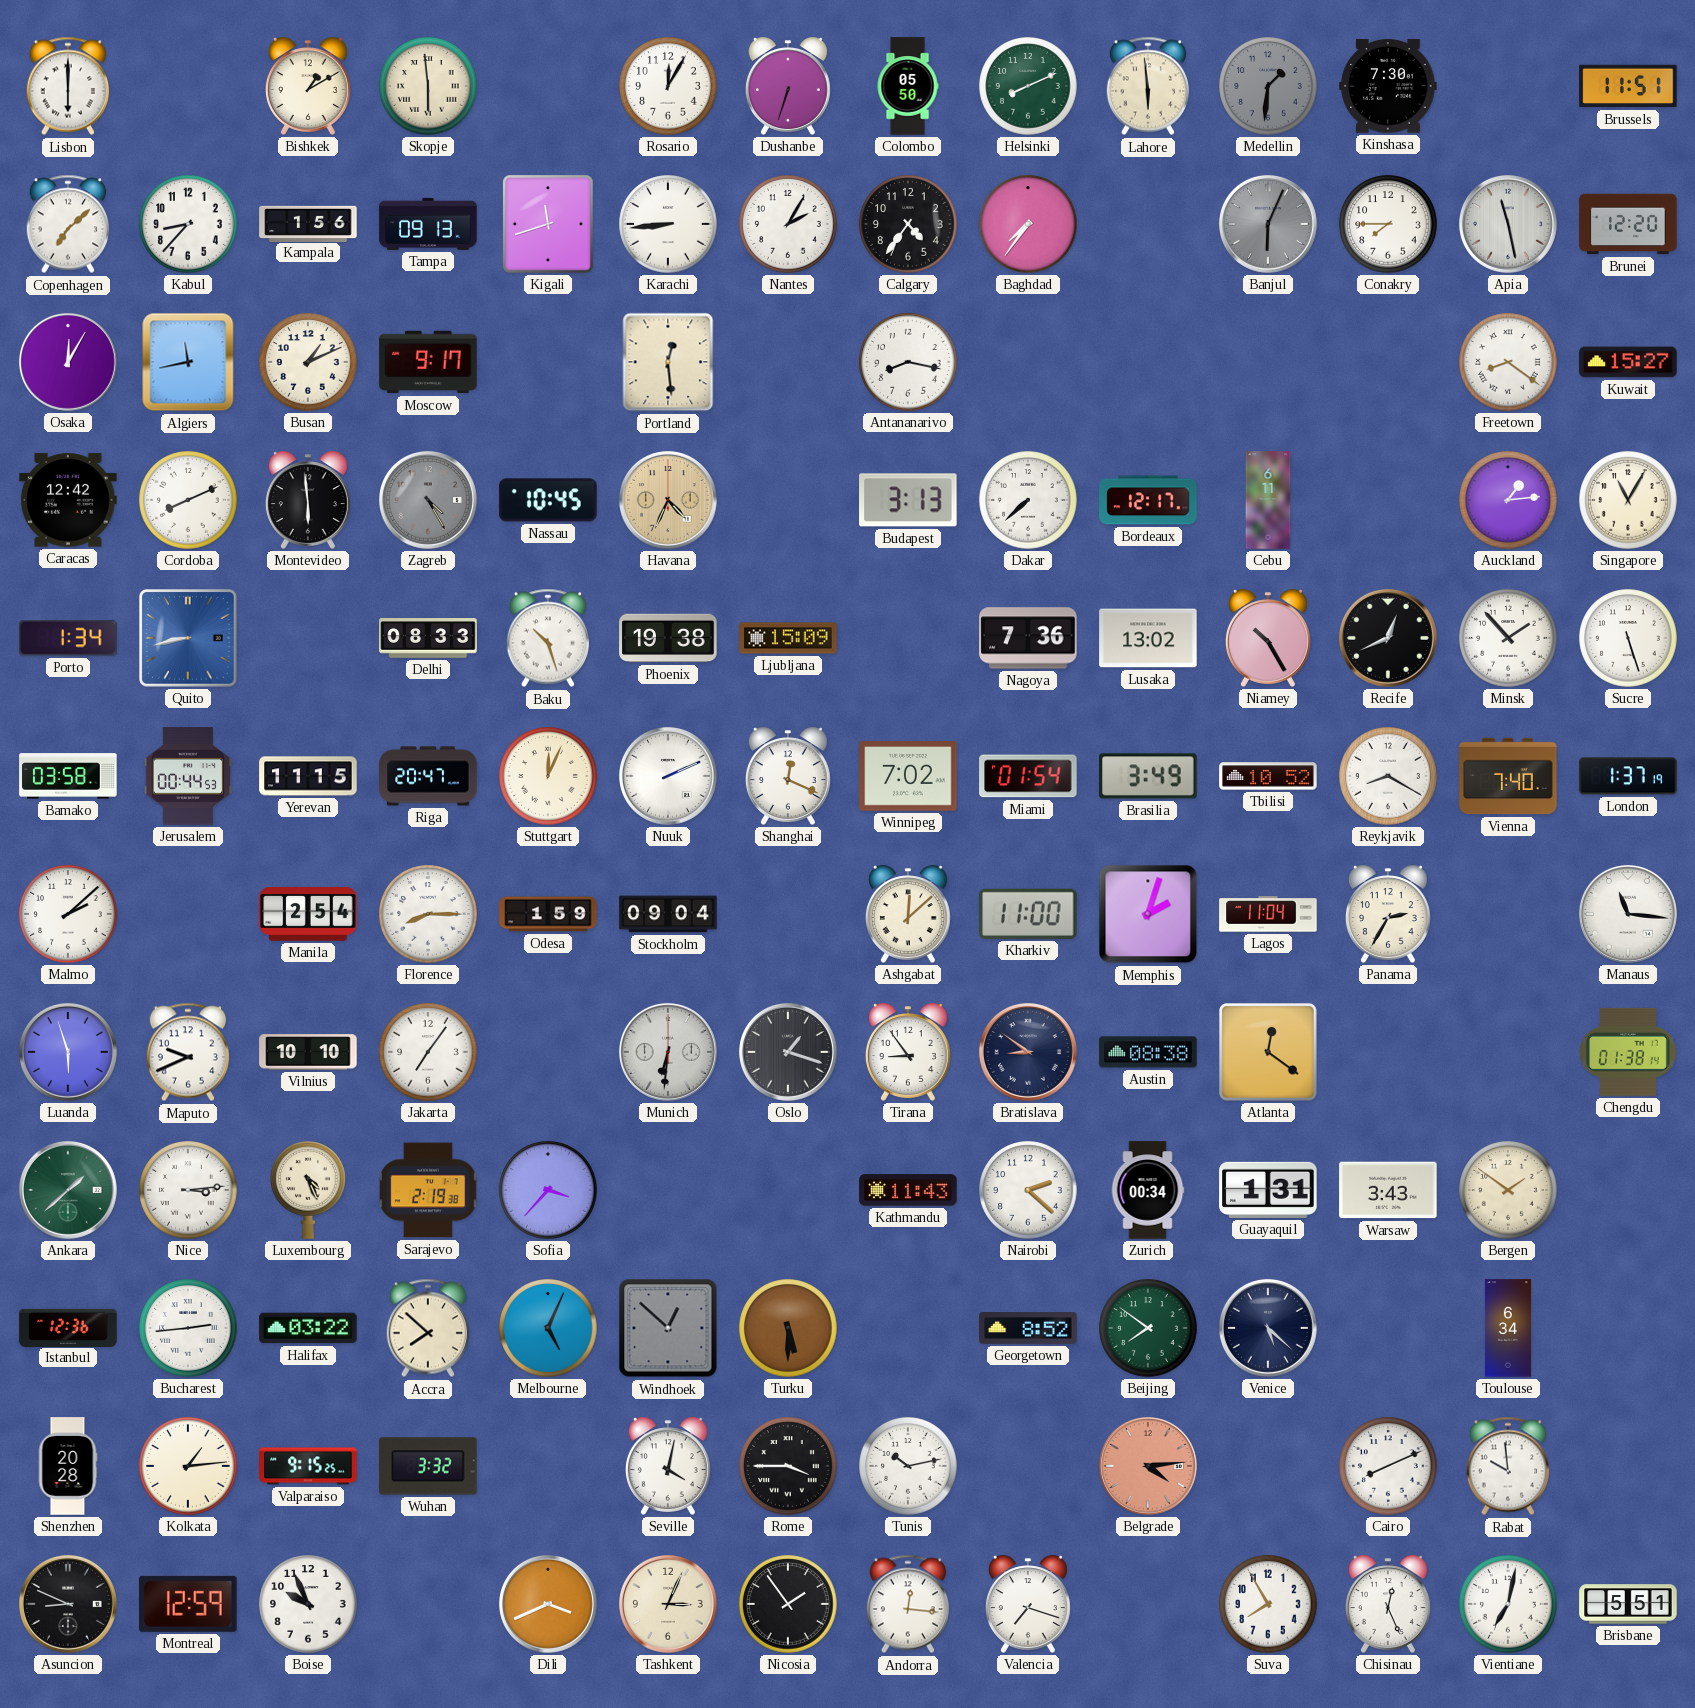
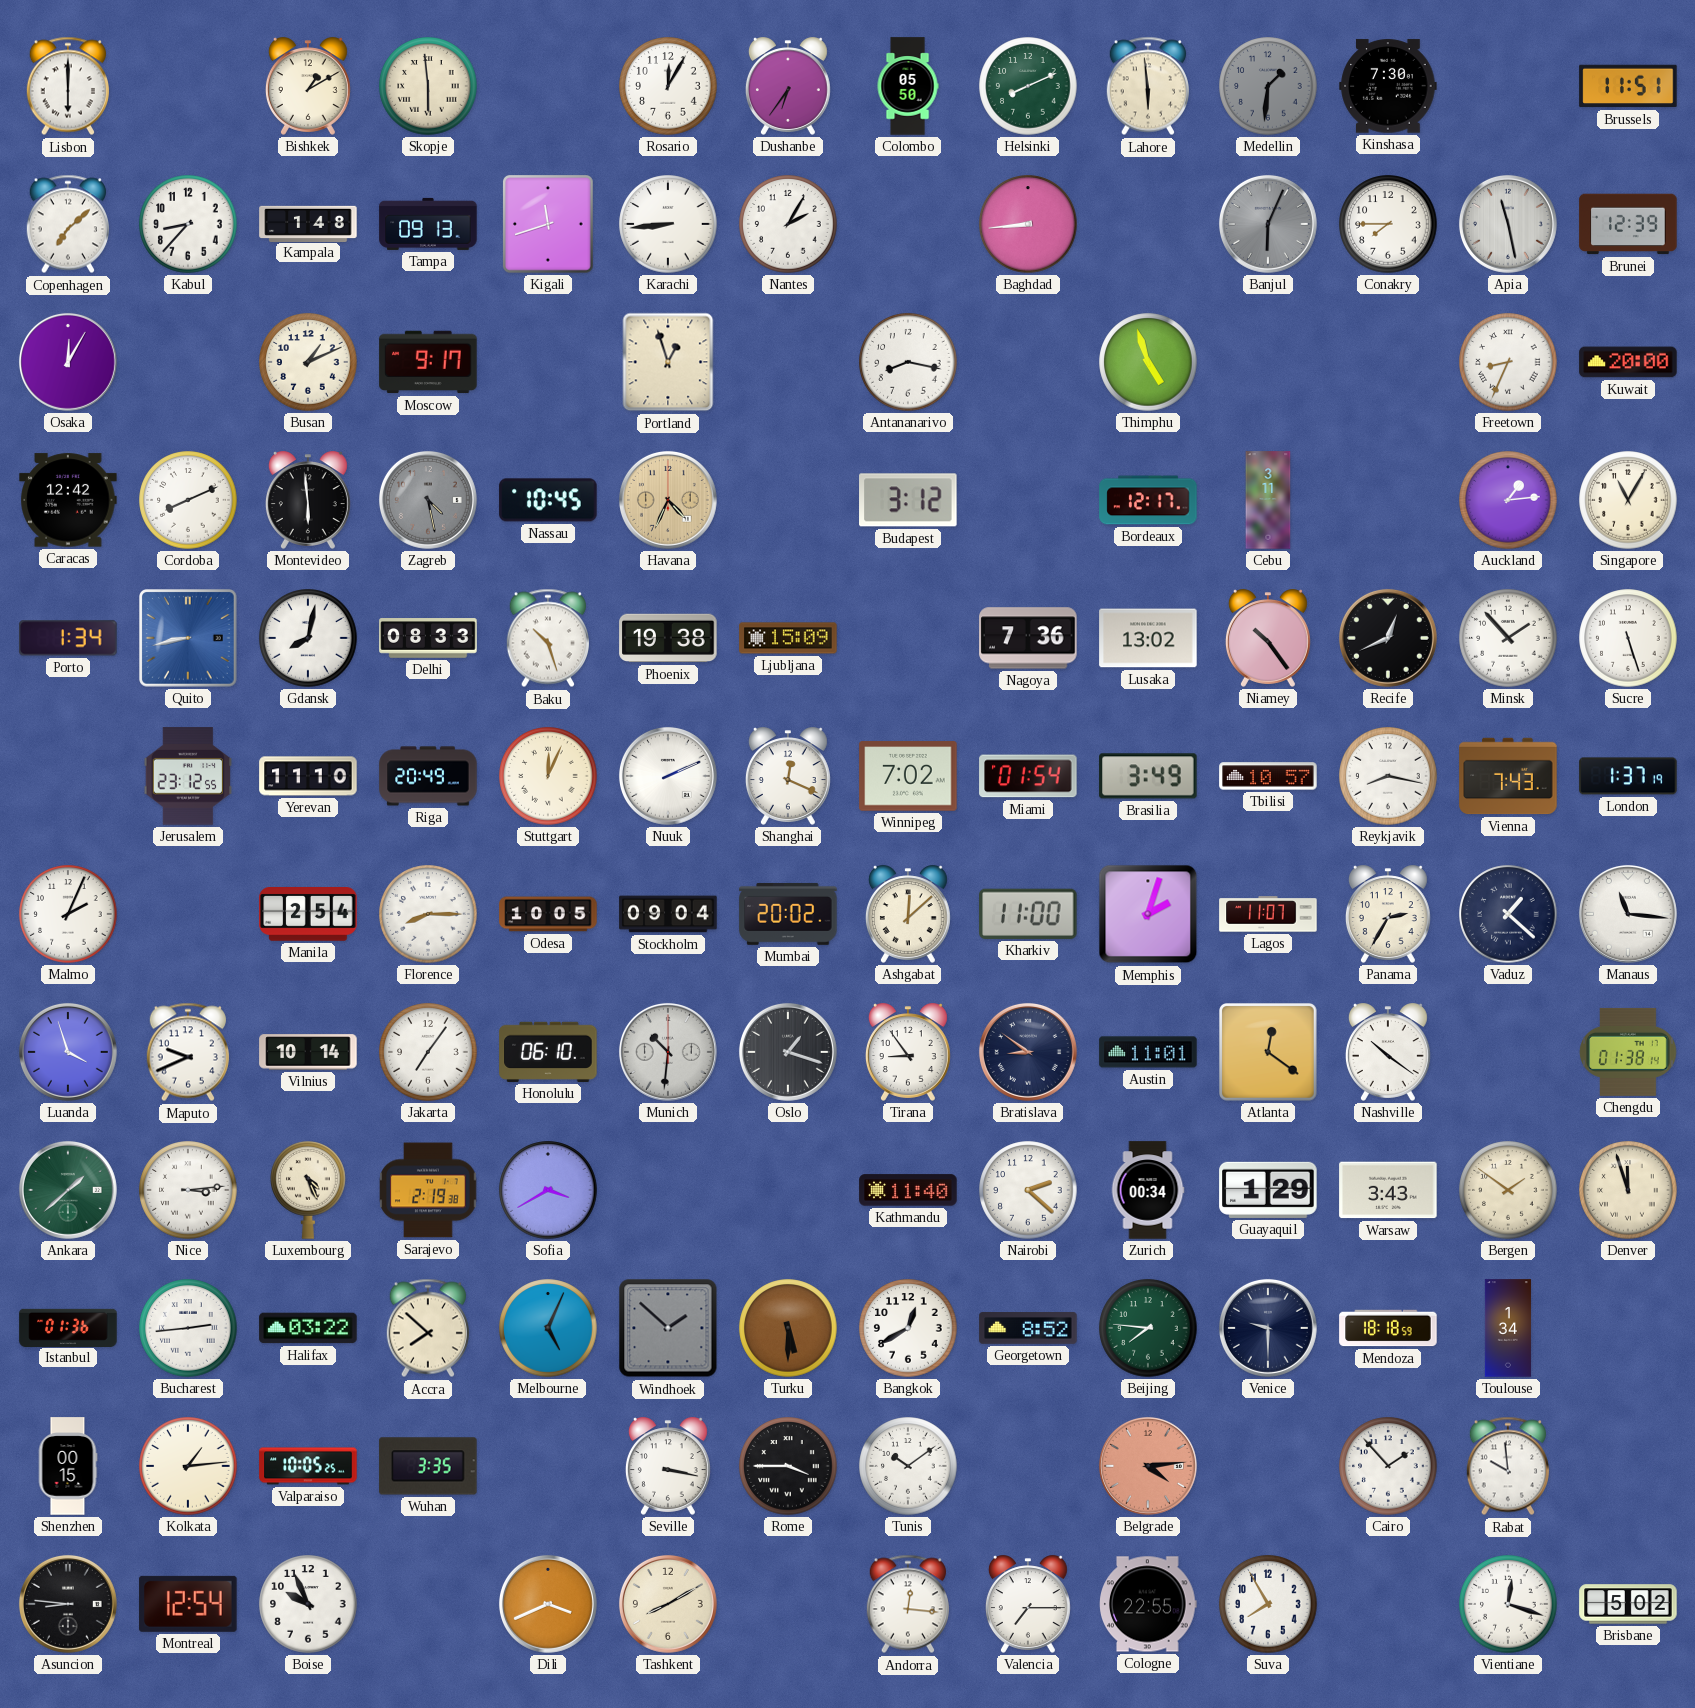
Dushanbe: 6:33 -> 6:36 (788, 86)
Kampala: 1:56 -> 1:48 (308, 223)
Calgary: 4:36 -> none (908, 224)
Baghdad: 7:36 -> 8:44 (1028, 224)
Brunei: 12:20 -> 12:39 (1628, 224)
Algiers: 11:43 -> none (188, 362)
Portland: 12:29 -> 12:57 (668, 362)
Thimphu: none -> 4:57 (1148, 362)
Freetown: 8:21 -> 8:34 (1508, 362)
Kuwait: 15:27 -> 20:00 (1628, 362)
Zagreb: 4:25 -> 4:28 (428, 500)
Budapest: 3:13 -> 3:12 (908, 500)
Dakar: 7:38 -> none (1028, 500)
Cebu: 6:11 -> 3:11 (1268, 500)
Gdansk: none -> 8:02 (308, 638)
Niamey: 10:25 -> 10:24 (1268, 638)
Bamako: 03:58 -> none (68, 776)
Jerusalem: 00:44 -> 23:12 (187, 776)
Yerevan: 11:15 -> 11:10 (308, 776)
Riga: 20:47 -> 20:49 (428, 776)
Tbilisi: 10:52 -> 10:57 (1268, 776)
Reykjavik: 8:20 -> 8:17 (1388, 776)
Vienna: 7:40 -> 7:43 (1508, 776)
Malmo: 2:08 -> 2:04 (68, 914)
Odesa: 1:59 -> 10:05 (548, 914)
Mumbai: none -> 20:02 (788, 914)
Lagos: 11:04 -> 11:07 (1268, 914)
Vaduz: none -> 1:22 (1508, 914)
Luanda: 5:57 -> 3:57 (68, 1052)
Vilnius: 10:10 -> 10:14 (308, 1052)
Honolulu: none -> 06:10 (548, 1052)
Munich: 6:31 -> 10:31 (668, 1052)
Austin: 08:38 -> 11:01 (1148, 1052)
Nashville: none -> 10:21 (1388, 1052)
Sofia: 3:37 -> 3:40 (548, 1190)
Kathmandu: 11:43 -> 11:40 (908, 1190)
Guayaquil: 1:31 -> 1:29 (1268, 1190)
Denver: none -> 11:57 (1628, 1190)
Istanbul: 12:36 -> 01:36 (68, 1327)
Windhoek: 12:52 -> 1:52 (668, 1328)
Bangkok: none -> 12:40 (908, 1328)
Beijing: 7:51 -> 7:46 (1148, 1328)
Venice: 5:22 -> 9:30 (1268, 1328)
Mendoza: none -> 18:18 (1388, 1328)
Toulouse: 6:34 -> 1:34 (1508, 1328)
Shenzhen: 20:28 -> 00:15 (68, 1466)
Valparaiso: 9:15 -> 10:05 (308, 1466)
Wuhan: 3:32 -> 3:35 (428, 1466)
Seville: 4:02 -> 3:17 (668, 1466)
Tunis: 10:13 -> 10:09 (908, 1466)
Cairo: 8:11 -> 1:53 (1388, 1466)
Asuncion: 8:49 -> 8:46 (68, 1604)
Montreal: 12:59 -> 12:54 (188, 1604)
Tashkent: 3:04 -> 8:10 (668, 1604)
Nicosia: 1:54 -> none (788, 1604)
Valencia: 7:18 -> 7:15 (1028, 1604)
Cologne: none -> 22:55 (1148, 1604)
Chisinau: 12:26 -> none (1388, 1604)
Vientiane: 7:02 -> 12:18 (1508, 1604)
Brisbane: 5:51 -> 5:02 (1628, 1604)
